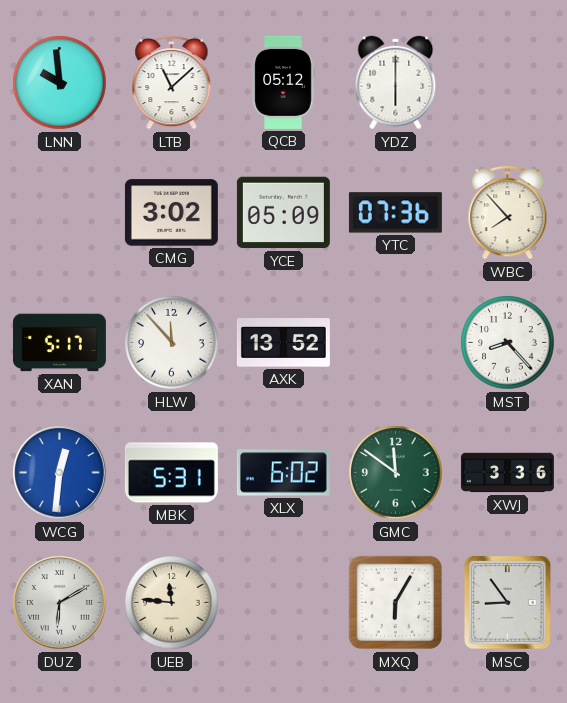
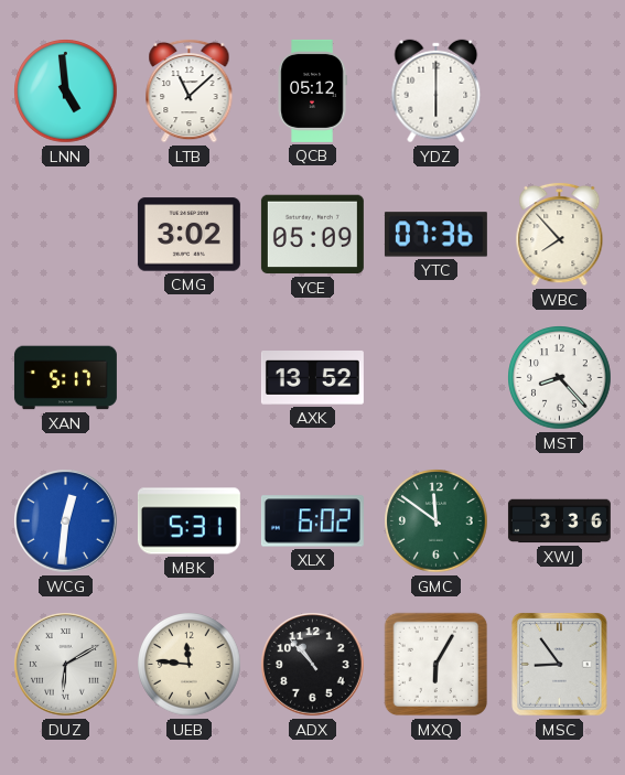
LNN: 9:59 -> 4:59 (66, 92)
HLW: 11:53 -> none (172, 343)
ADX: none -> 10:53 (313, 665)
